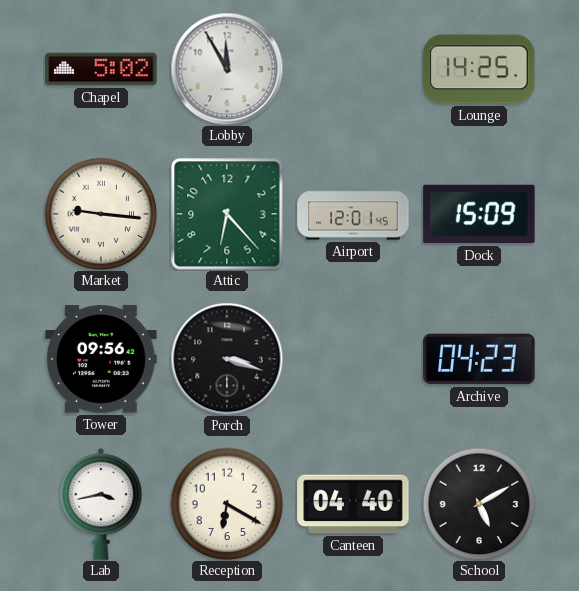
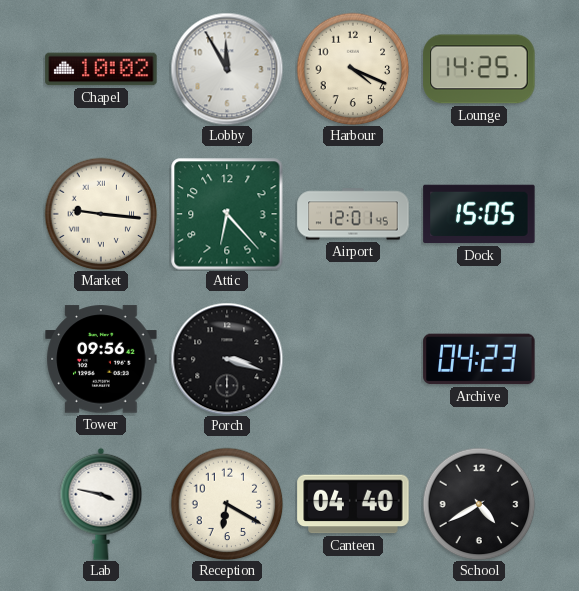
Chapel: 5:02 -> 10:02 (101, 69)
Harbour: none -> 4:19 (353, 69)
Dock: 15:09 -> 15:05 (479, 214)
Lab: 3:43 -> 3:47 (101, 504)
School: 5:10 -> 4:40 (479, 504)
